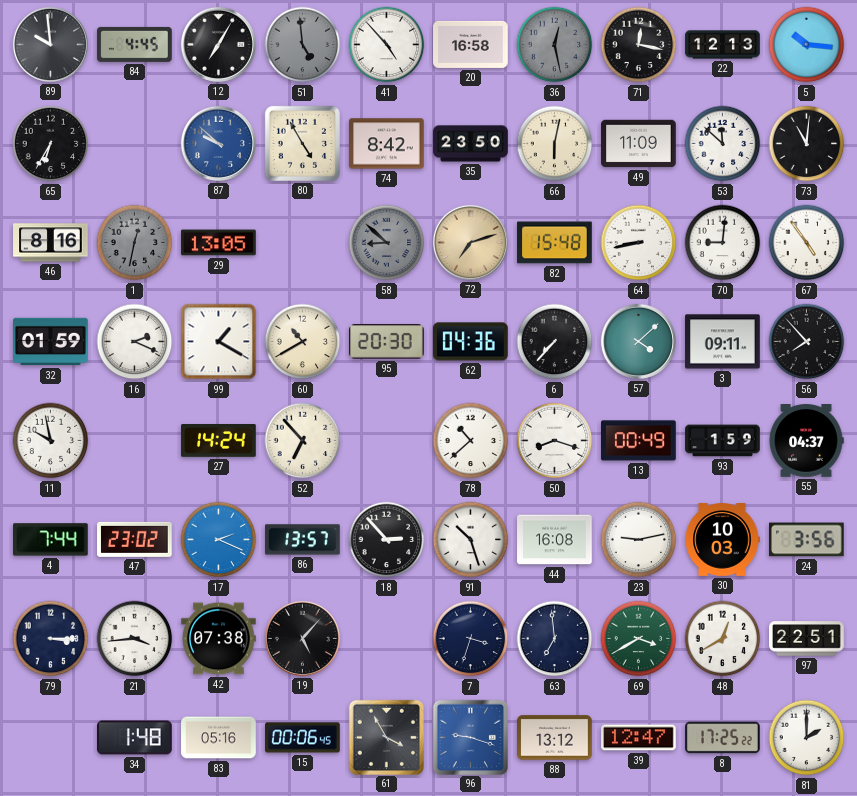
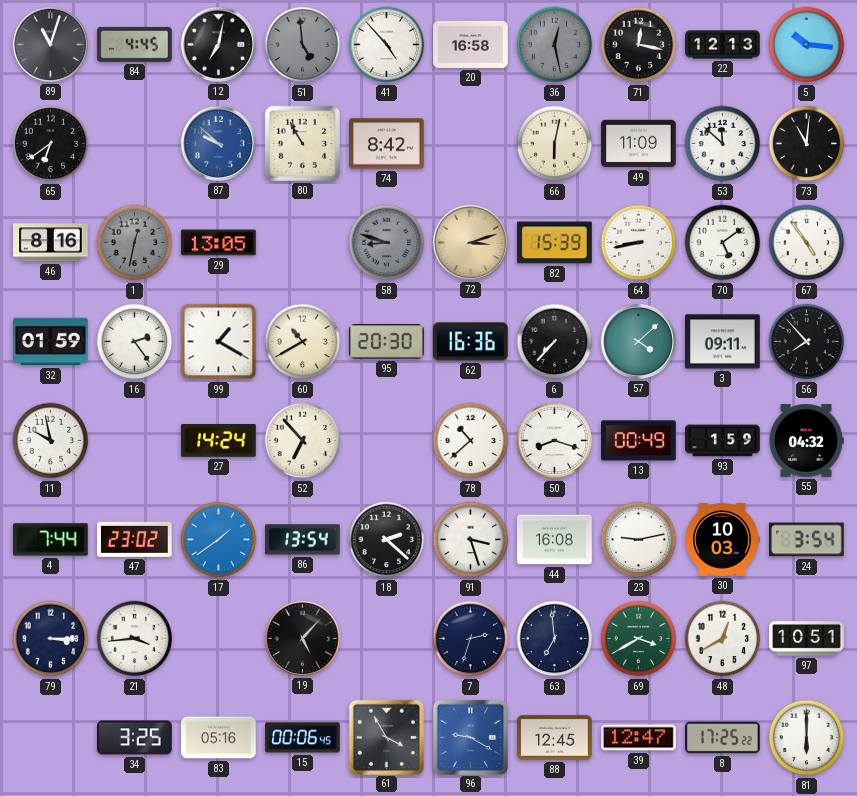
89: 9:59 -> 11:03 (50, 44)
12: 7:05 -> 7:02 (218, 44)
65: 6:35 -> 6:39 (51, 144)
80: 4:55 -> 10:55 (302, 143)
35: 23:50 -> none (471, 144)
58: 8:52 -> 8:48 (387, 243)
72: 7:12 -> 3:12 (470, 242)
82: 15:48 -> 15:39 (555, 243)
70: 9:01 -> 5:09 (723, 243)
16: 2:19 -> 2:24 (135, 342)
62: 04:36 -> 16:36 (471, 342)
55: 04:37 -> 04:32 (806, 441)
17: 2:19 -> 1:39 (219, 540)
86: 13:57 -> 13:54 (303, 540)
18: 2:53 -> 2:22 (387, 540)
91: 10:27 -> 3:27 (471, 540)
24: 3:56 -> 3:54 (807, 540)
42: 07:38 -> none (219, 639)
7: 3:33 -> 2:33 (471, 639)
97: 22:51 -> 10:51 (807, 639)
34: 1:48 -> 3:25 (135, 738)
96: 9:18 -> 9:20 (470, 737)
88: 13:12 -> 12:45 (555, 738)
81: 2:00 -> 6:00 (807, 738)
